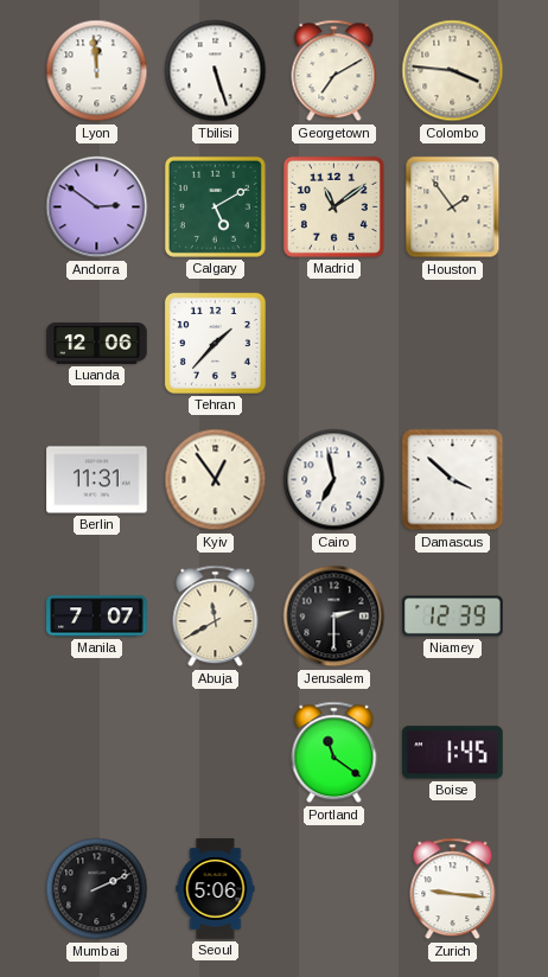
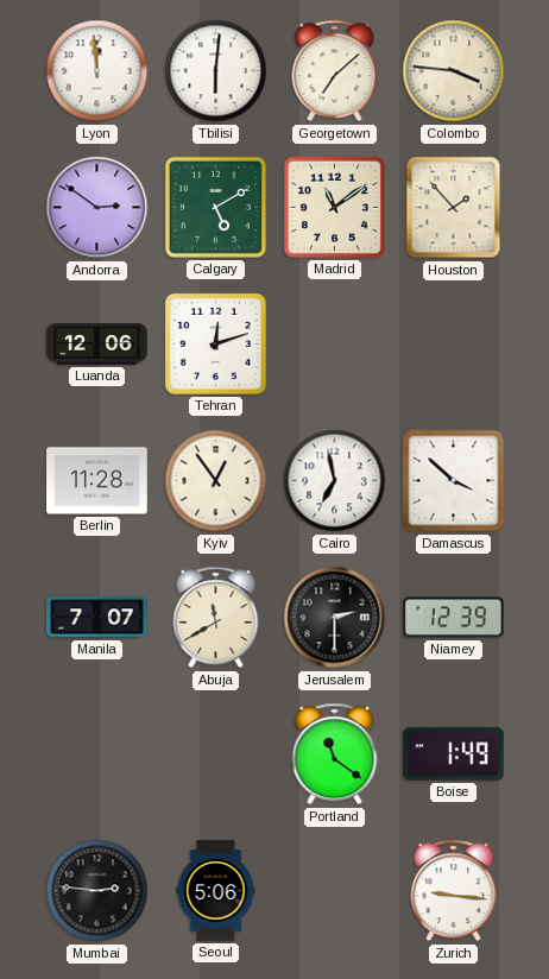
Tbilisi: 5:27 -> 6:01 (216, 71)
Georgetown: 7:10 -> 7:08 (335, 71)
Houston: 1:54 -> 1:53 (454, 208)
Tehran: 1:37 -> 12:12 (215, 343)
Berlin: 11:31 -> 11:28 (97, 481)
Boise: 1:45 -> 1:49 (454, 754)
Mumbai: 2:11 -> 2:46 (97, 891)
